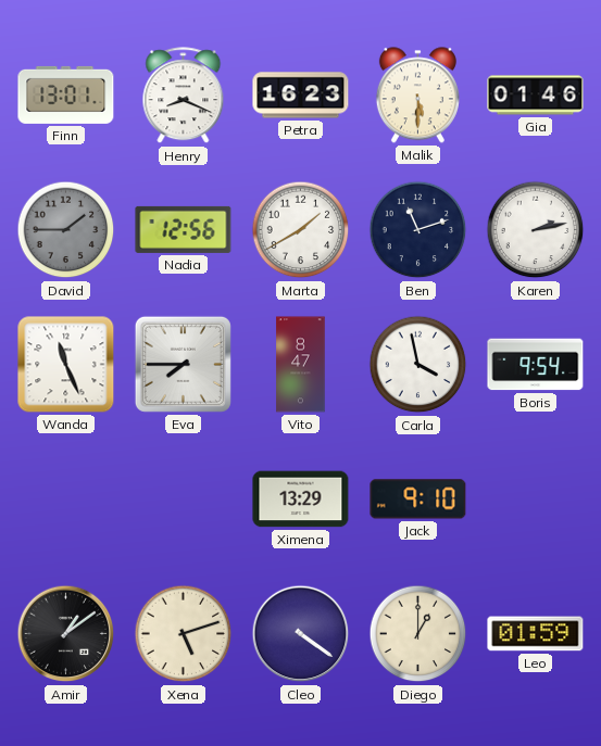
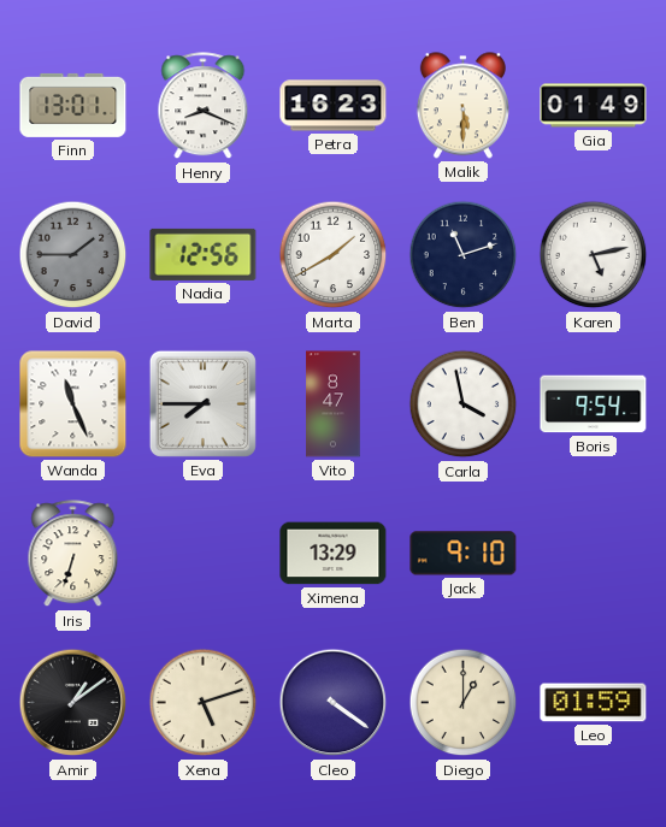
Gia: 01:46 -> 01:49 (594, 106)
Karen: 2:13 -> 5:13 (594, 255)
Iris: none -> 6:33 (73, 554)
